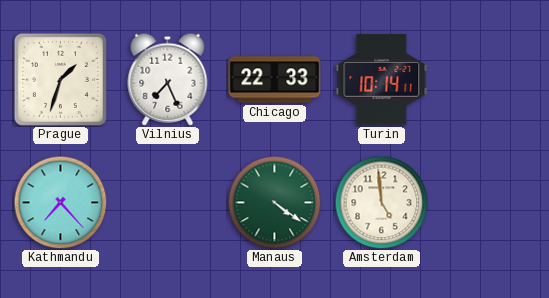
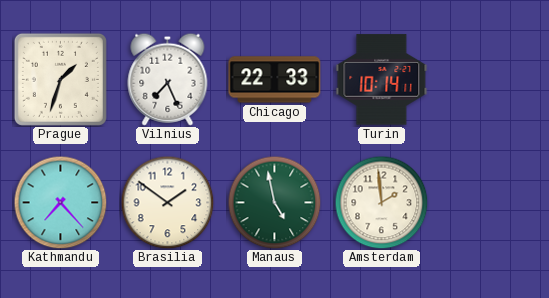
Brasilia: none -> 1:51 (167, 202)
Manaus: 4:21 -> 4:58 (274, 202)
Amsterdam: 4:59 -> 1:59 (381, 202)
